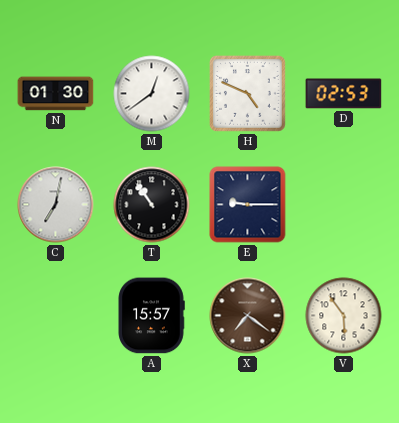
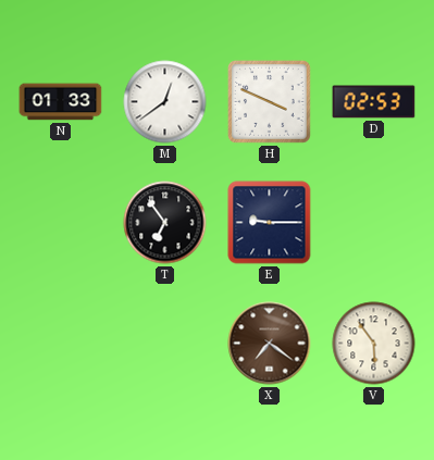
N: 01:30 -> 01:33 (61, 102)
H: 4:49 -> 3:49 (269, 101)
C: 7:02 -> none (56, 205)
T: 10:54 -> 6:54 (165, 223)
A: 15:57 -> none (151, 316)
